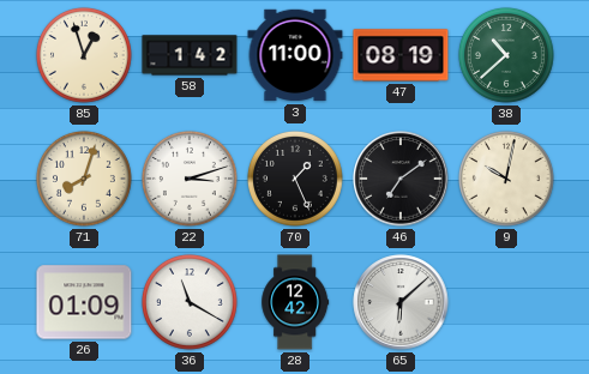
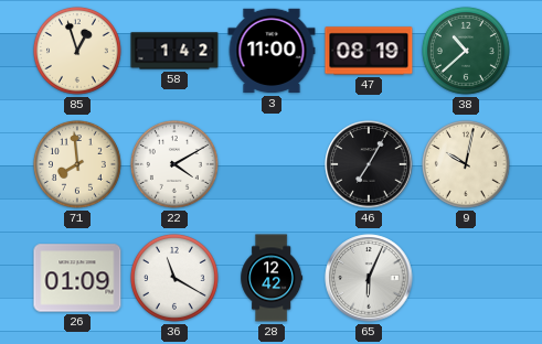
71: 8:03 -> 7:59 (77, 164)
22: 3:12 -> 4:10 (174, 164)
70: 1:26 -> none (295, 179)
46: 7:09 -> 7:05 (369, 164)
65: 6:08 -> 6:04 (369, 278)
